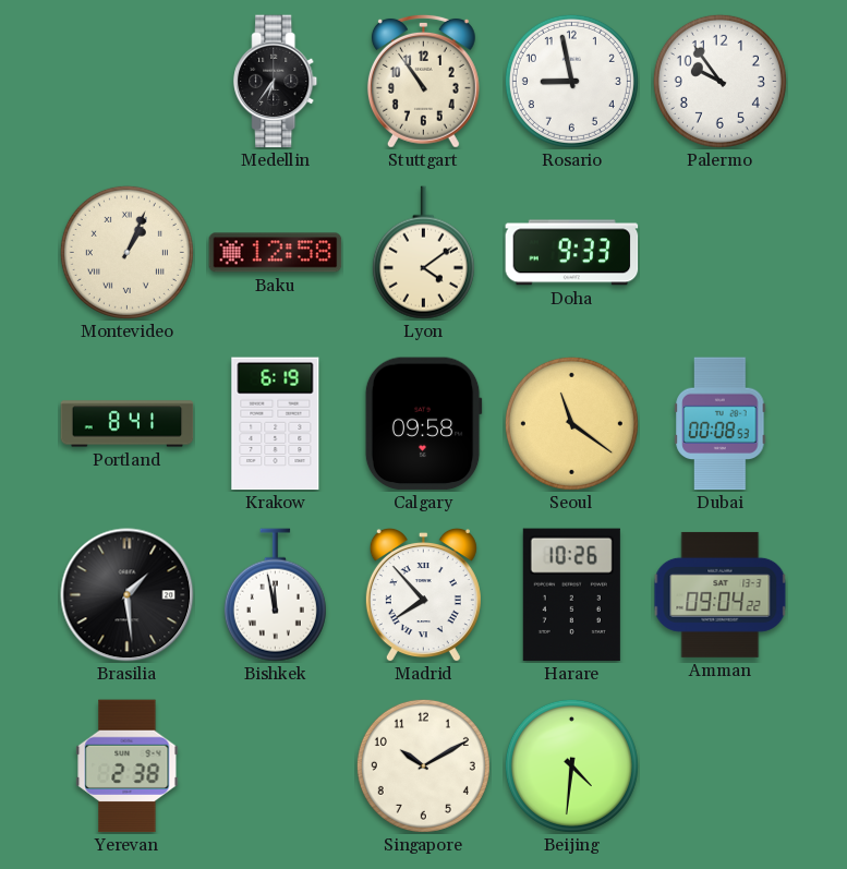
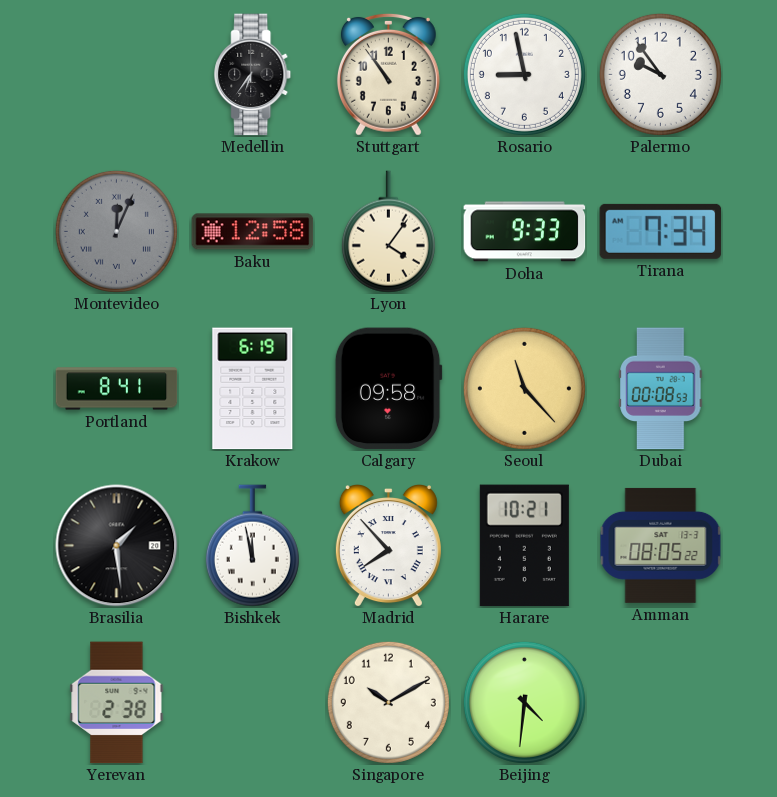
Montevideo: 1:04 -> 12:04 (116, 231)
Montevideo dial: cream -> grey (116, 231)
Lyon: 4:09 -> 4:06 (388, 232)
Tirana: none -> 7:34 (661, 231)
Seoul: 11:21 -> 11:23 (524, 388)
Harare: 10:26 -> 10:21 (524, 546)
Amman: 09:04 -> 08:05 (661, 545)
